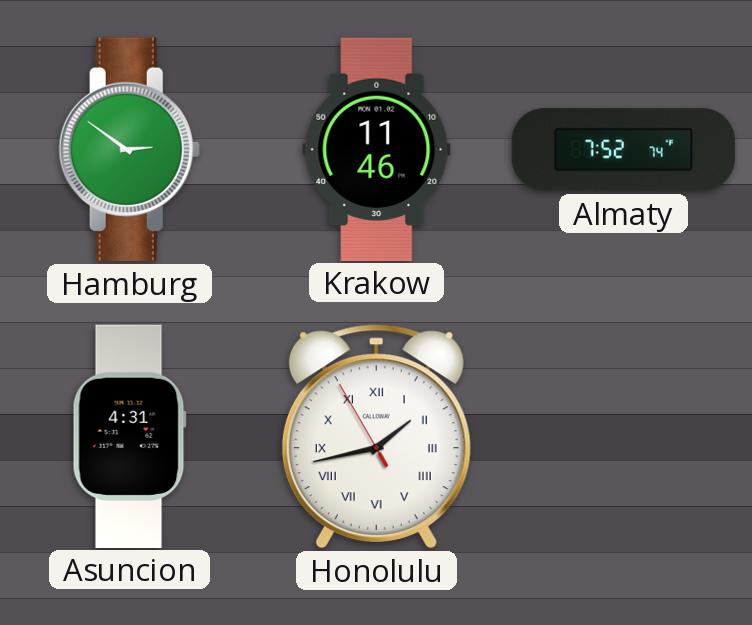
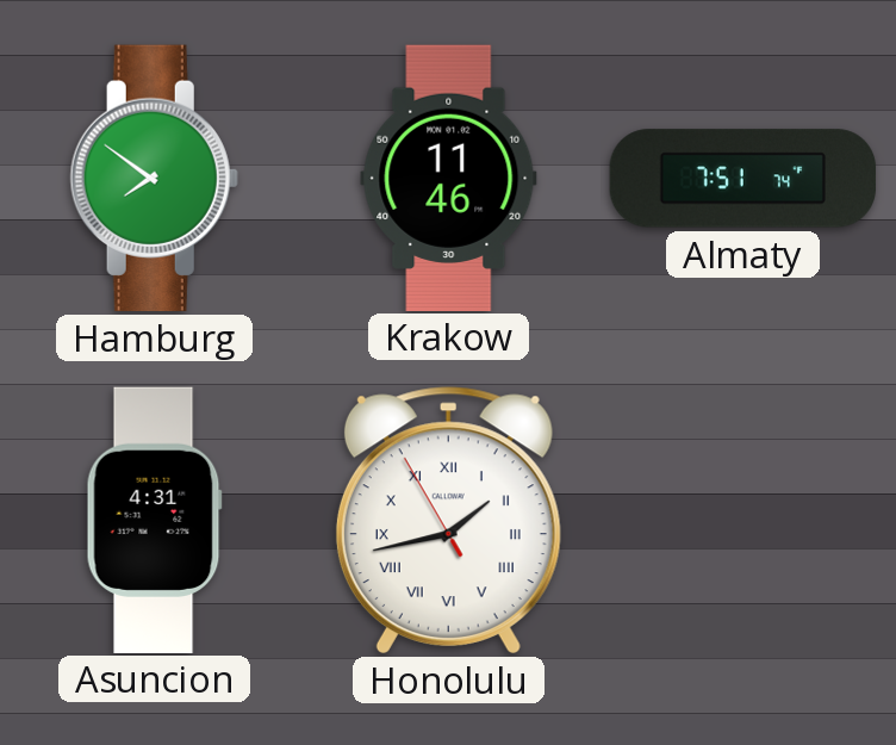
Hamburg: 2:51 -> 7:51 (154, 178)
Almaty: 7:52 -> 7:51 (743, 179)
